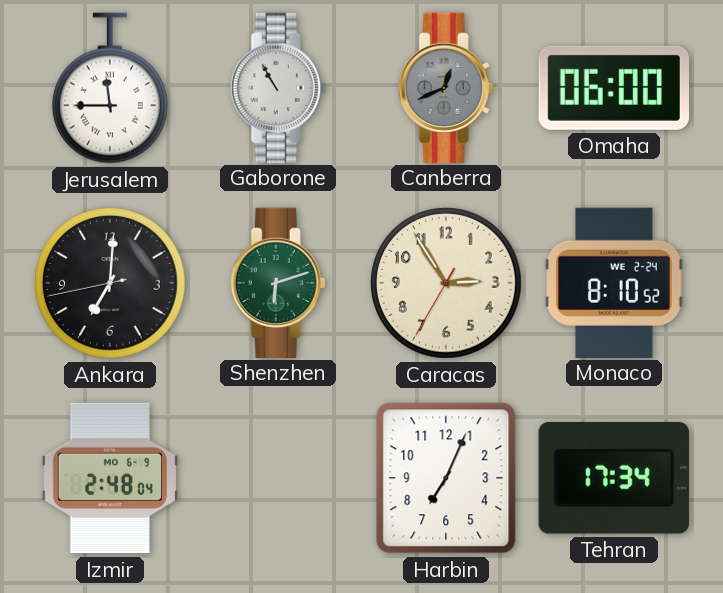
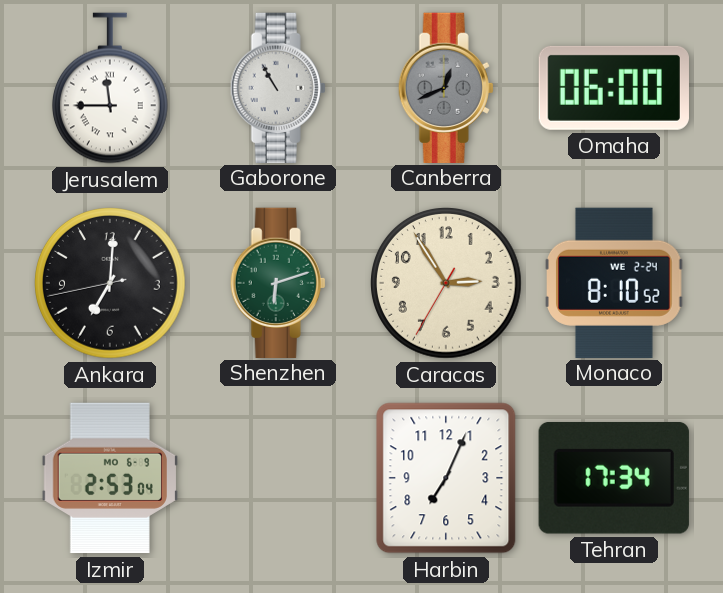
Izmir: 2:48 -> 2:53 (109, 478)
